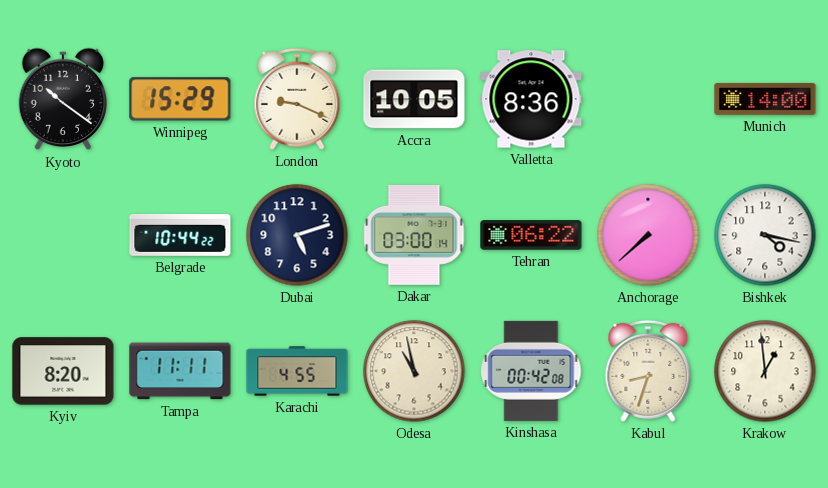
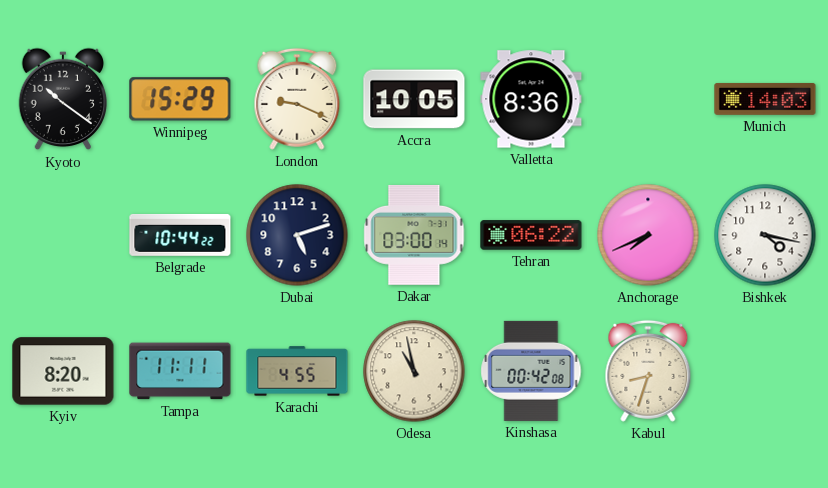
Munich: 14:00 -> 14:03 (765, 99)
Anchorage: 7:38 -> 7:41 (648, 235)
Krakow: 12:59 -> none (765, 371)
